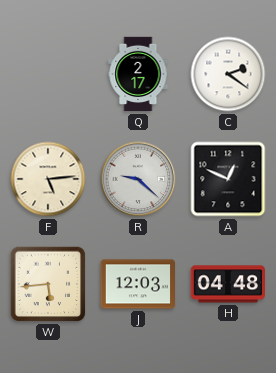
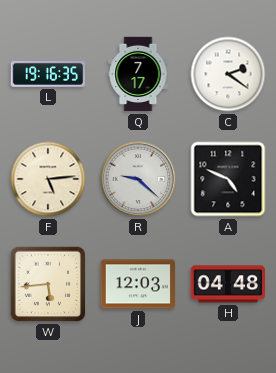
L: none -> 19:16 (48, 74)
Q: 2:17 -> 7:17 (138, 74)
A: 12:49 -> 4:49 (228, 179)
